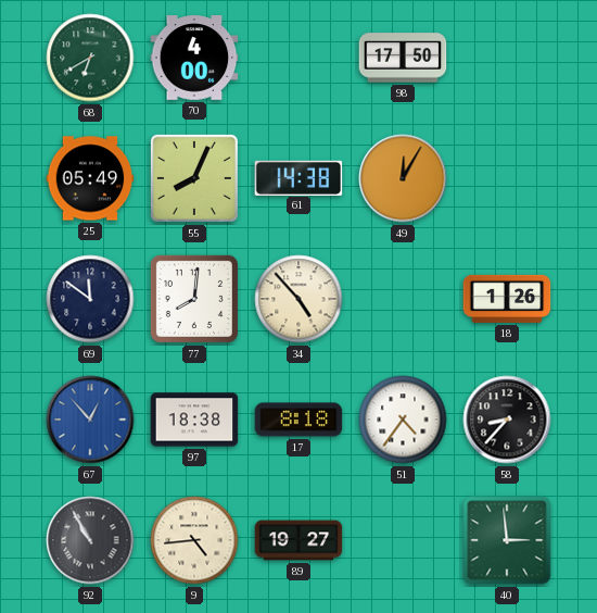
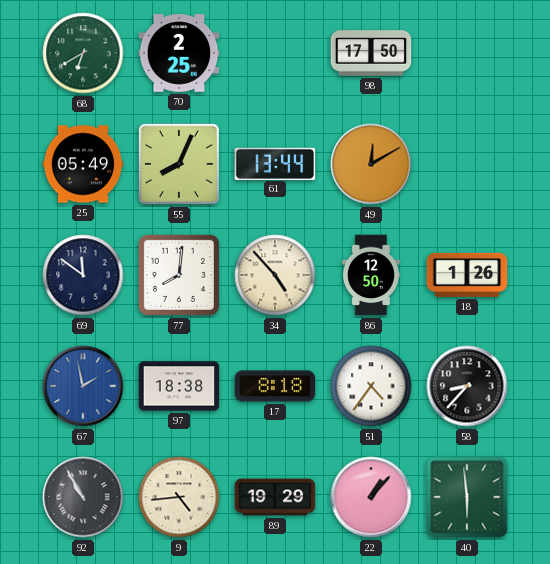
70: 4:00 -> 2:25 (179, 53)
61: 14:38 -> 13:44 (275, 163)
49: 12:05 -> 12:10 (371, 164)
86: none -> 12:50 (372, 275)
67: 12:53 -> 1:58 (83, 386)
89: 19:27 -> 19:29 (275, 497)
22: none -> 1:07 (371, 497)
40: 2:59 -> 5:59 (467, 497)
